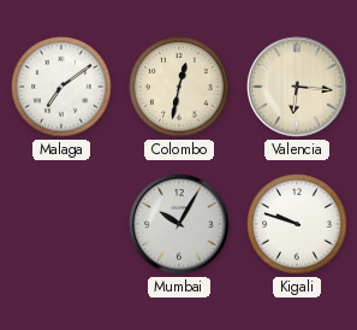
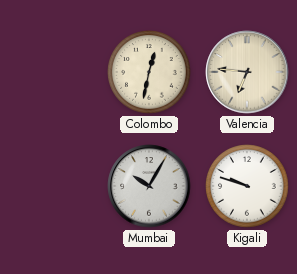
Malaga: 7:09 -> none (61, 87)
Valencia: 6:16 -> 6:46 (247, 72)
